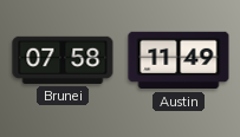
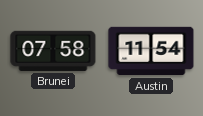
Austin: 11:49 -> 11:54 (151, 51)
